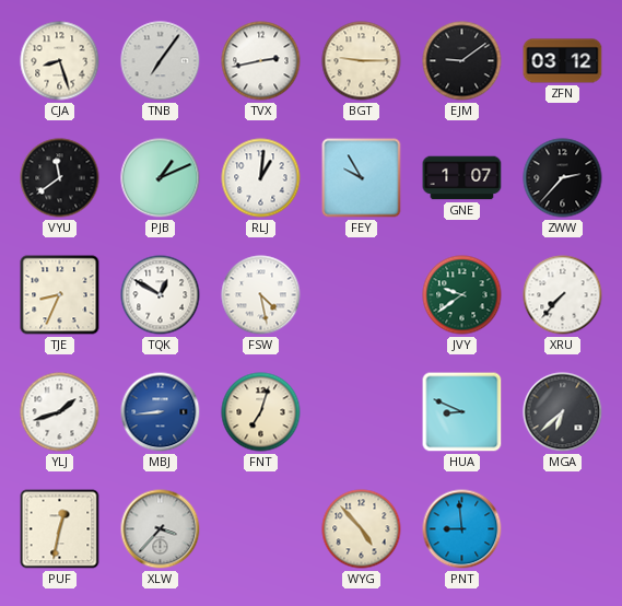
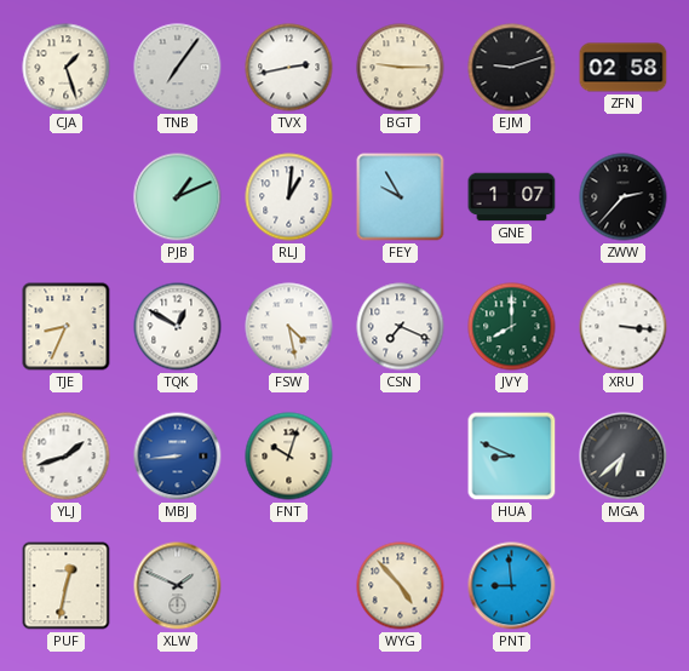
CJA: 8:27 -> 1:27 (67, 68)
EJM: 9:09 -> 9:12 (512, 68)
ZFN: 03:12 -> 02:58 (624, 68)
VYU: 11:39 -> none (60, 178)
CSN: none -> 7:19 (401, 327)
JVY: 9:39 -> 8:00 (512, 327)
XRU: 7:37 -> 3:16 (624, 327)
FNT: 7:03 -> 10:03 (289, 457)
XLW: 3:37 -> 1:49 (178, 586)
